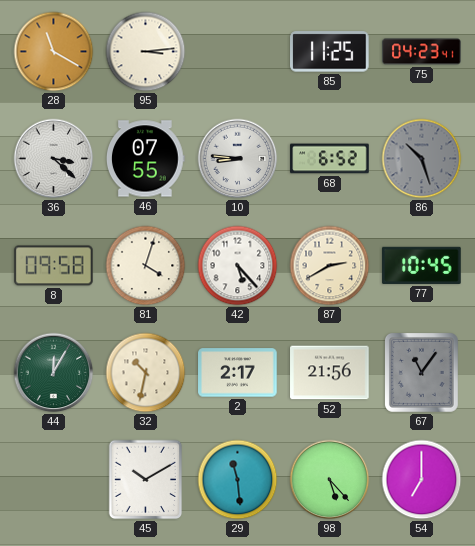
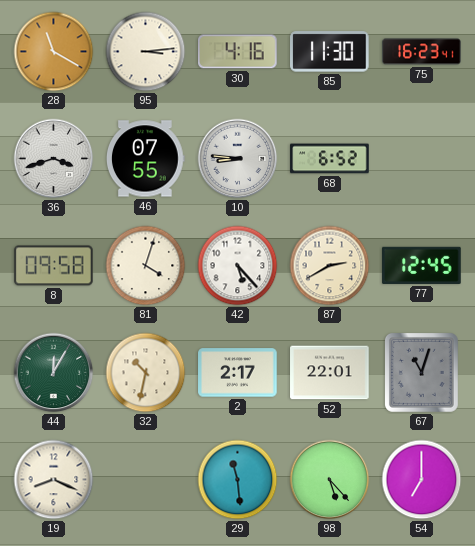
30: none -> 4:16 (238, 52)
85: 11:25 -> 11:30 (330, 52)
75: 04:23 -> 16:23 (422, 52)
36: 3:22 -> 3:42 (54, 159)
86: 10:27 -> none (422, 159)
77: 10:45 -> 12:45 (422, 265)
52: 21:56 -> 22:01 (330, 373)
67: 11:06 -> 11:03 (421, 372)
19: none -> 8:19 (54, 480)
45: 10:10 -> none (146, 480)
